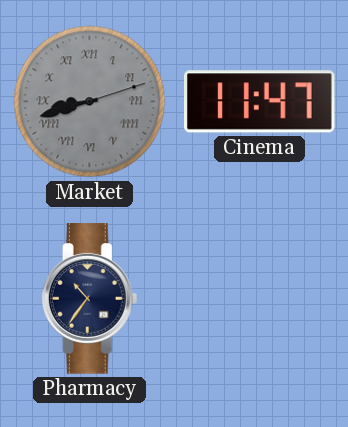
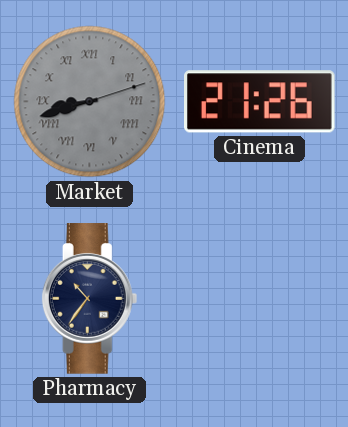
Cinema: 11:47 -> 21:26 (260, 102)
